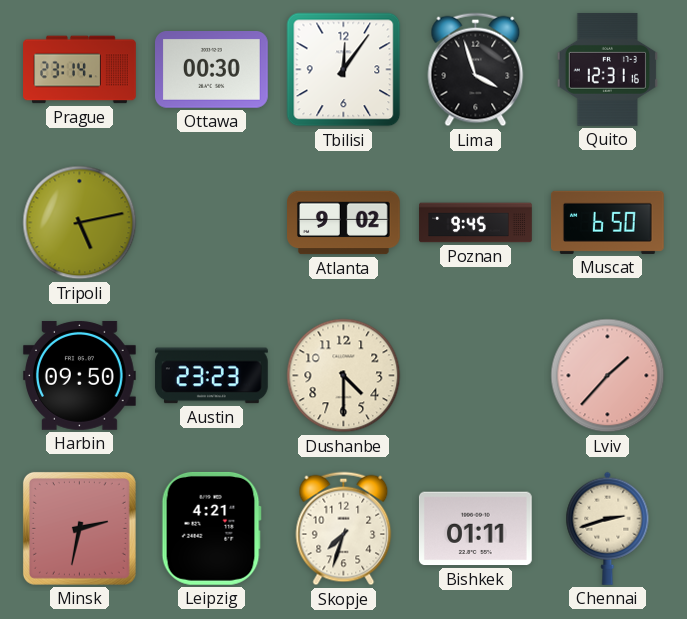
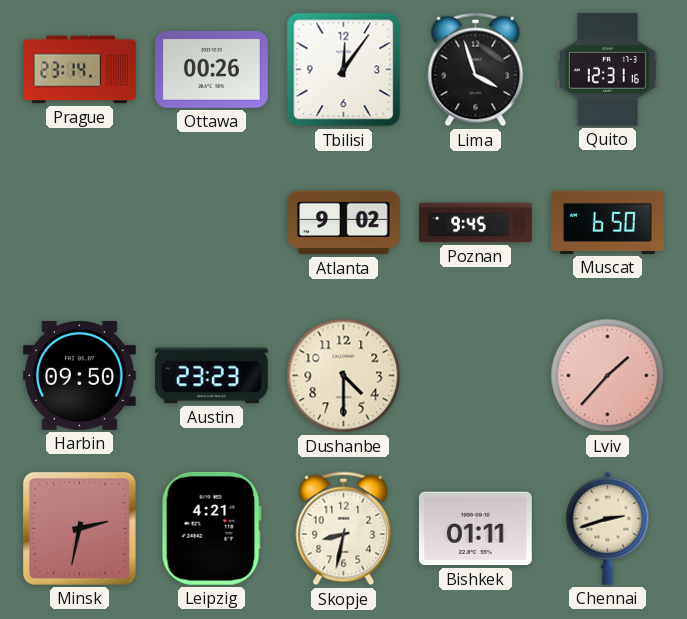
Ottawa: 00:30 -> 00:26 (212, 70)
Tripoli: 5:13 -> none (80, 223)
Skopje: 7:33 -> 8:32 (344, 529)
